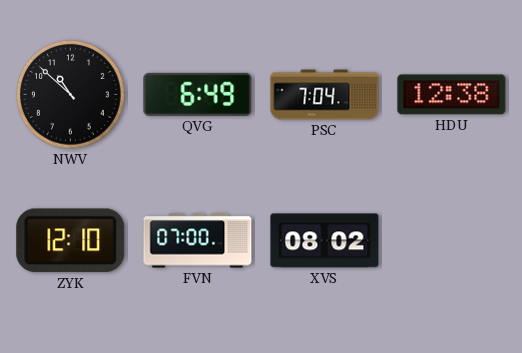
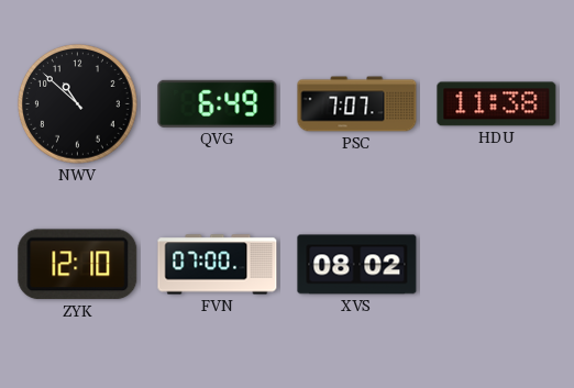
PSC: 7:04 -> 7:07 (357, 104)
HDU: 12:38 -> 11:38 (497, 104)
